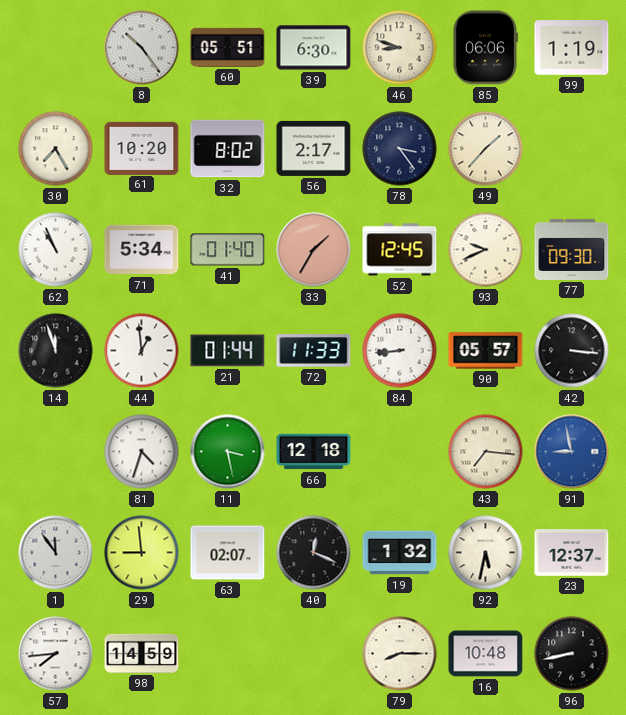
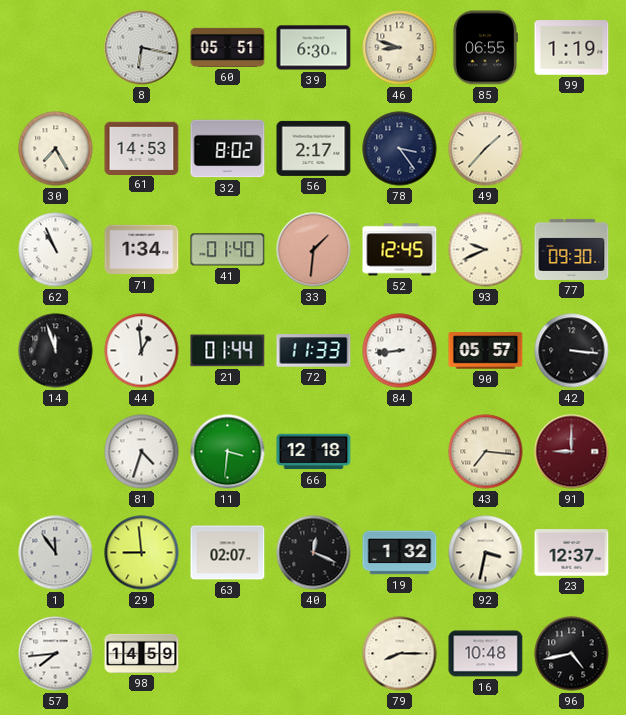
8: 10:24 -> 6:17 (142, 48)
85: 06:06 -> 06:55 (485, 48)
61: 10:20 -> 14:53 (142, 148)
71: 5:34 -> 1:34 (142, 250)
33: 1:35 -> 1:31 (314, 250)
11: 3:28 -> 3:31 (228, 452)
91: 8:58 -> 9:00 (572, 452)
91 dial: blue -> burgundy (572, 452)
92: 5:32 -> 3:32 (486, 553)
96: 8:43 -> 4:43 (572, 654)
